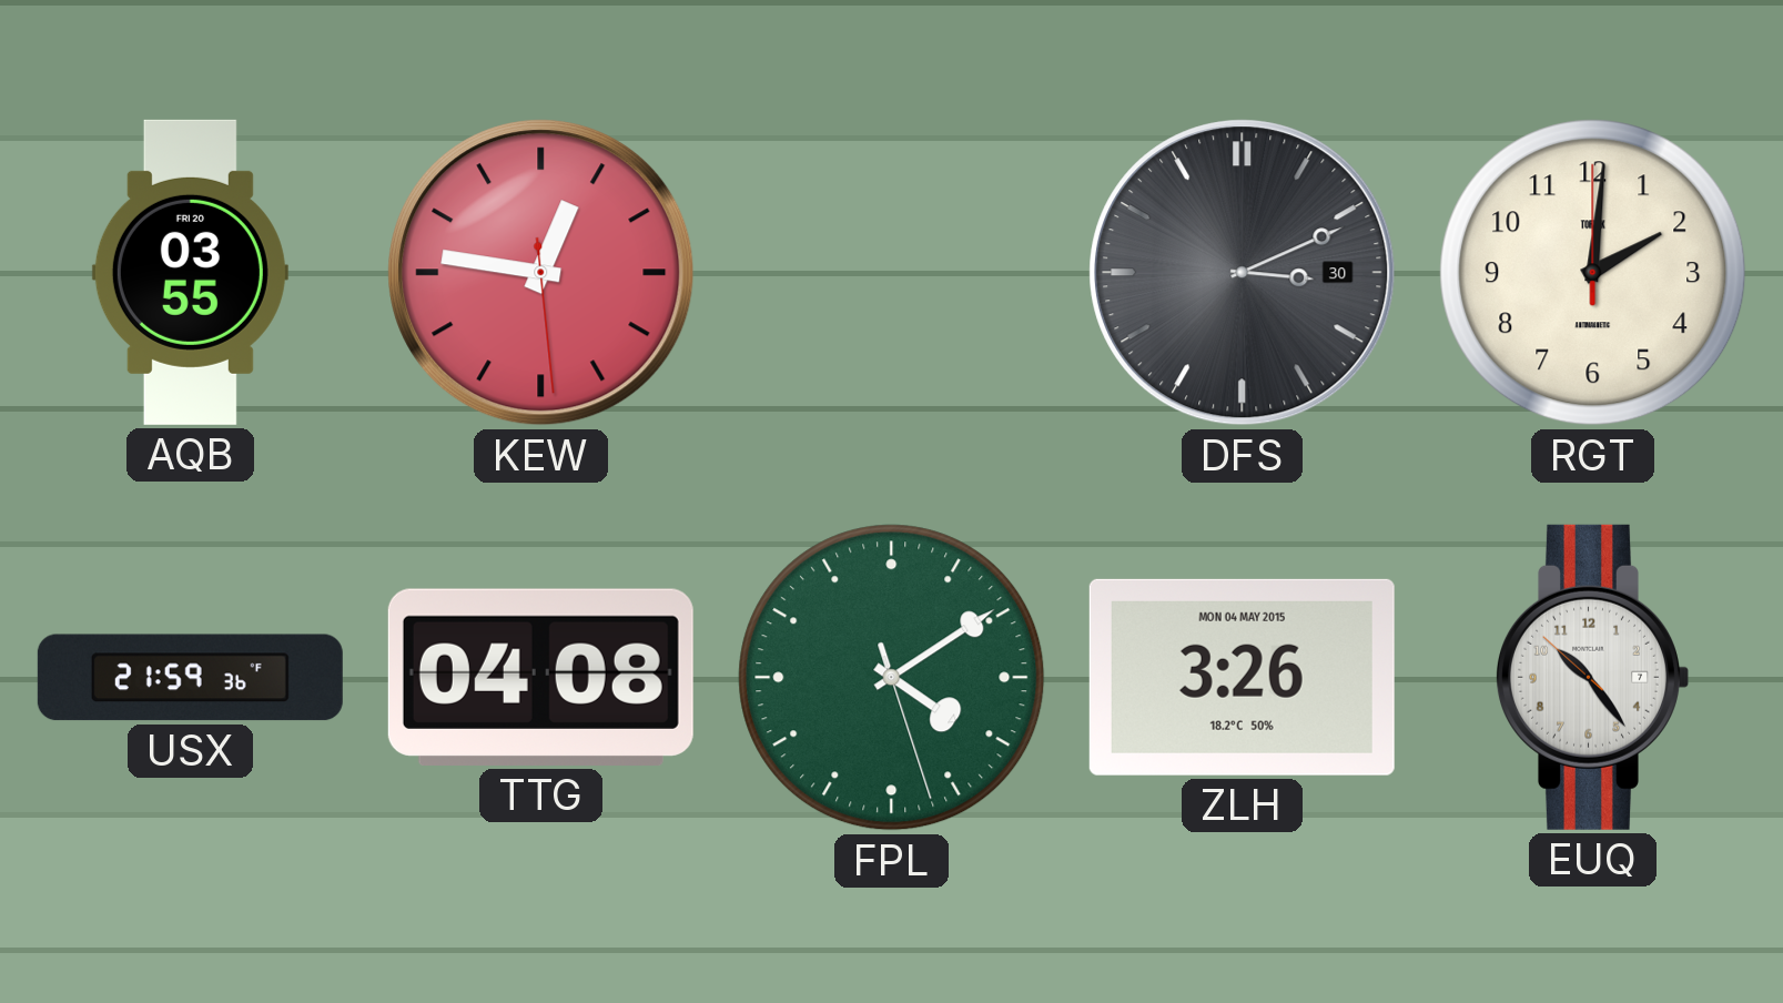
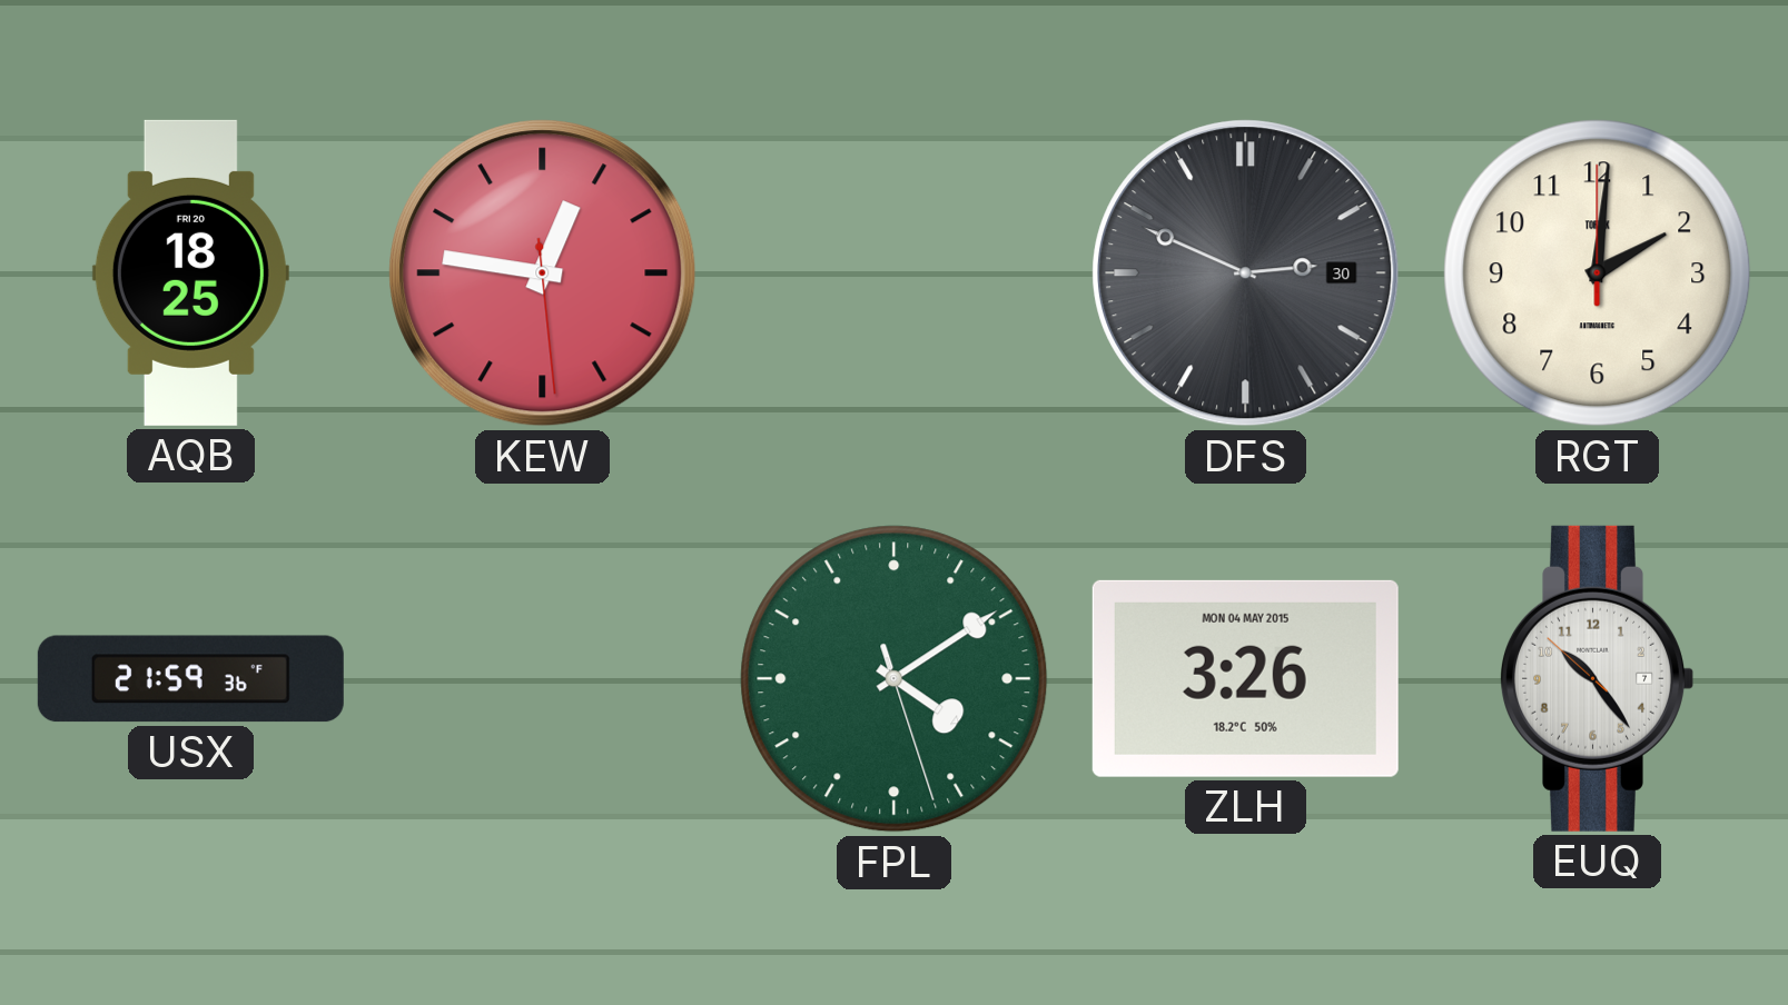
AQB: 03:55 -> 18:25 (190, 272)
DFS: 3:11 -> 2:49 (1246, 273)
TTG: 04:08 -> none (540, 677)
